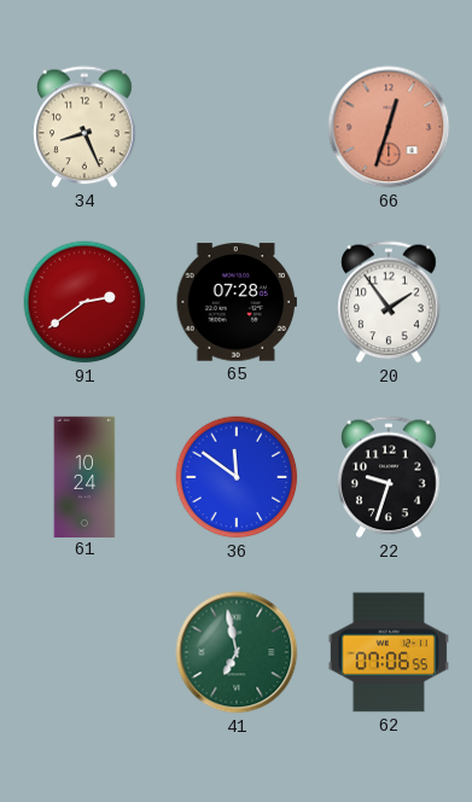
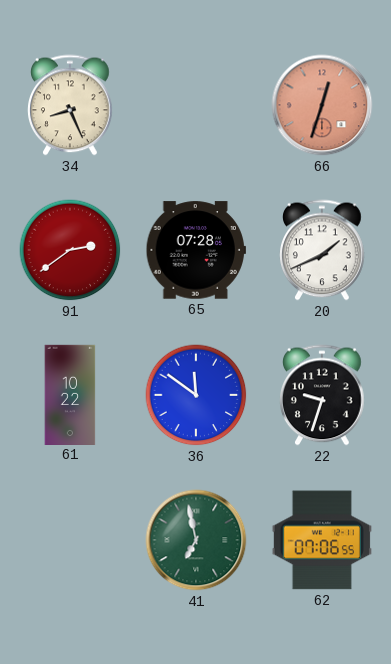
20: 1:54 -> 1:41 (323, 250)
61: 10:24 -> 10:22 (70, 394)
